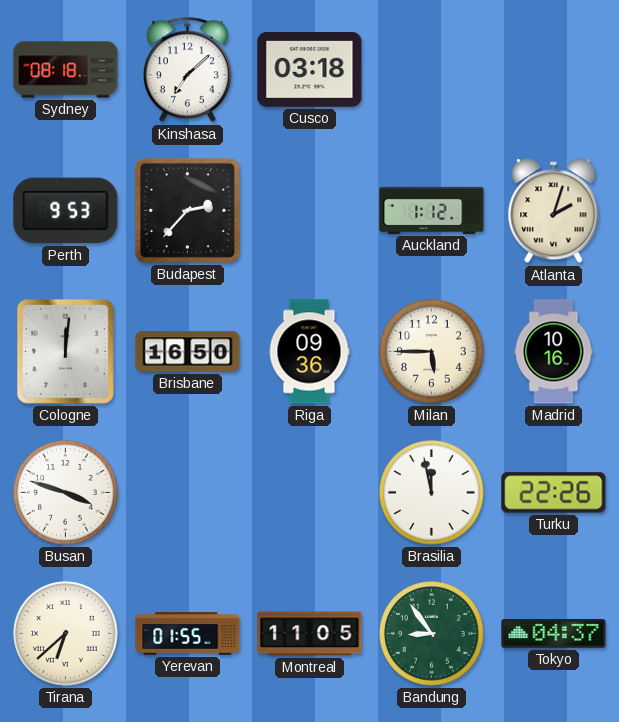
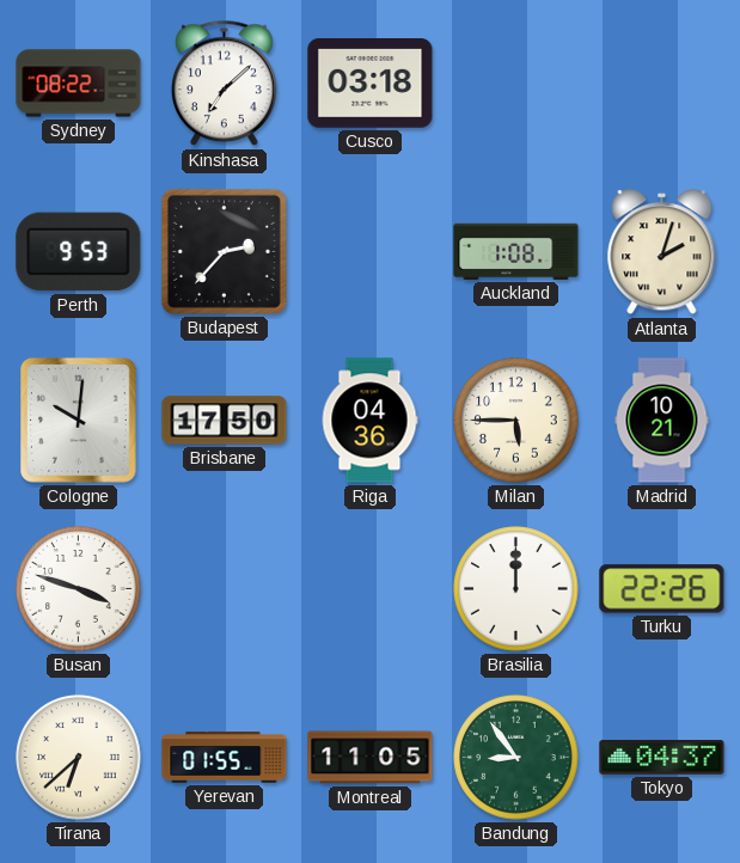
Sydney: 08:18 -> 08:22 (79, 84)
Auckland: 1:12 -> 1:08 (516, 251)
Cologne: 12:01 -> 10:01 (79, 421)
Brisbane: 16:50 -> 17:50 (225, 421)
Riga: 09:36 -> 04:36 (369, 421)
Madrid: 10:16 -> 10:21 (662, 421)
Brasilia: 11:58 -> 12:00 (516, 589)
